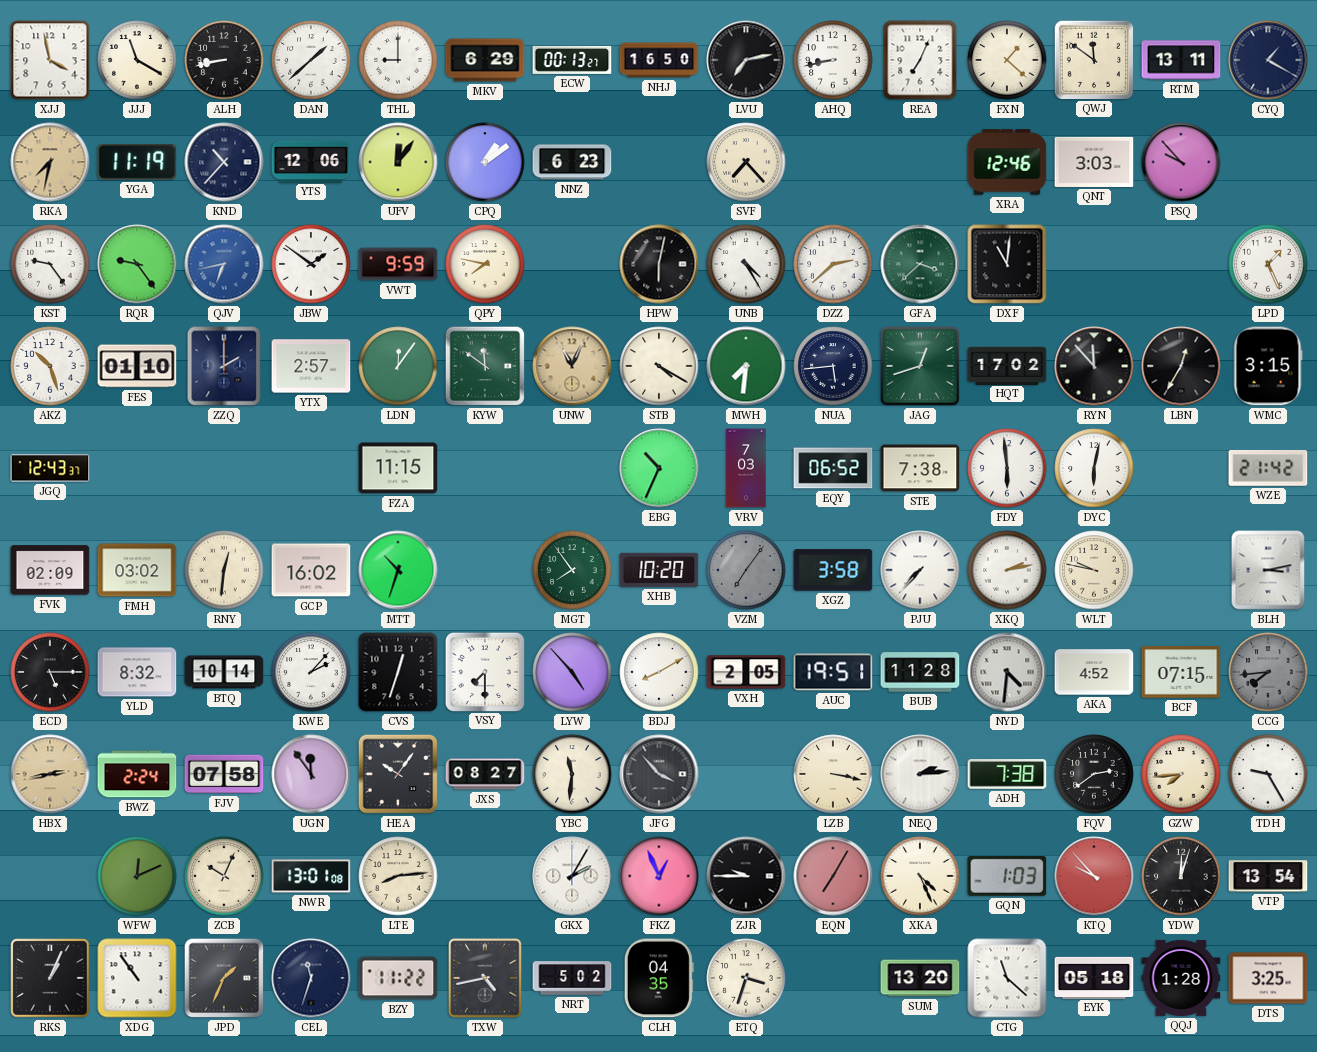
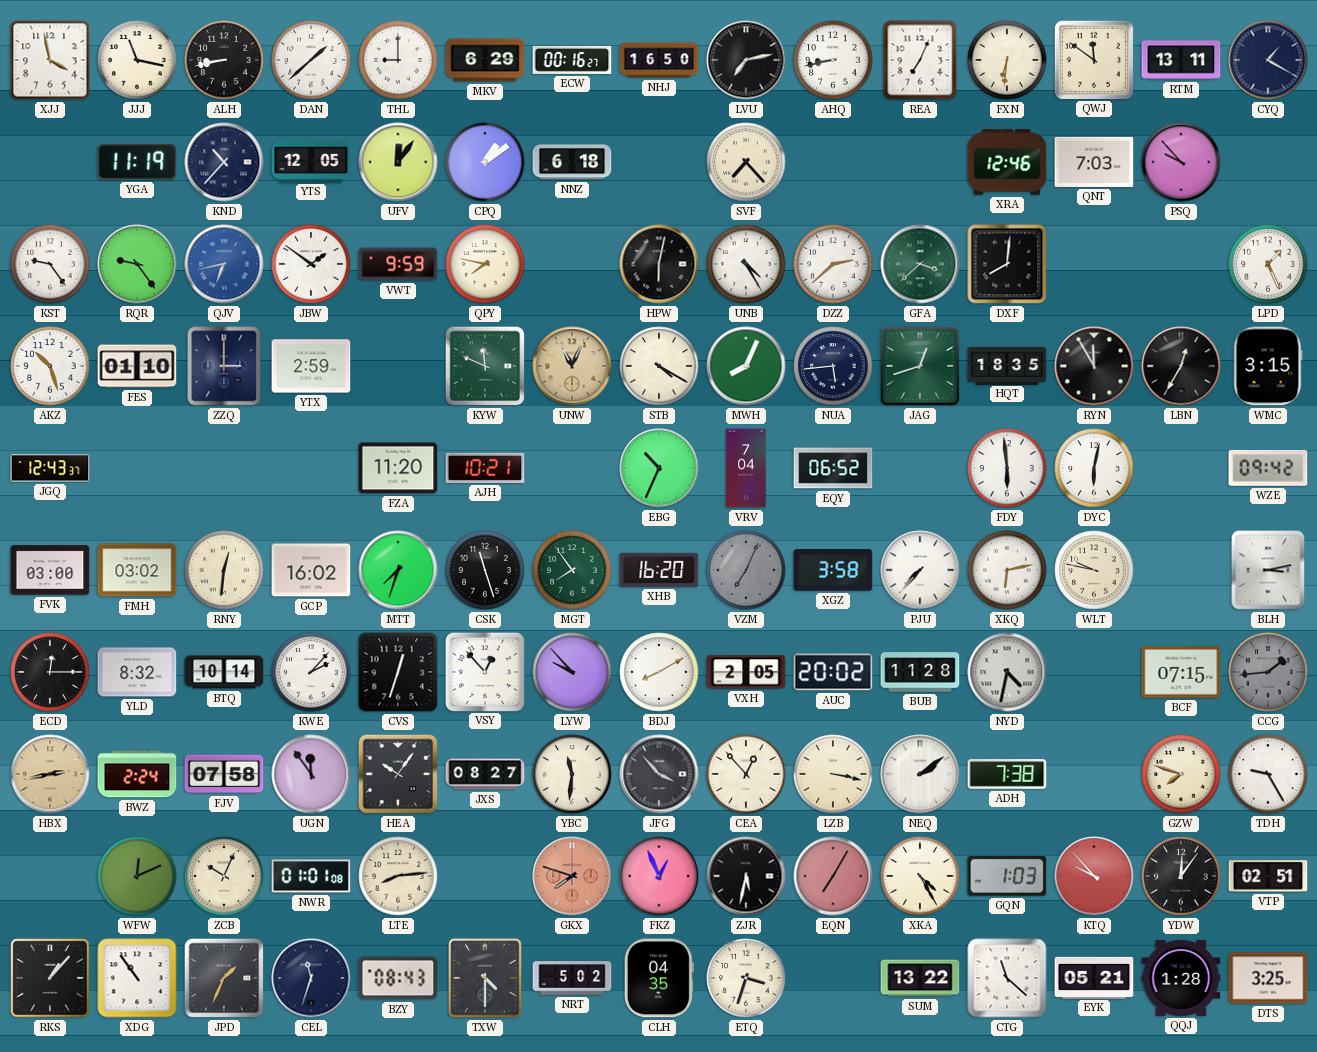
JJJ: 11:20 -> 11:17 (137, 60)
ECW: 00:13 -> 00:16 (572, 60)
FXN: 1:22 -> 6:31 (1007, 60)
RKA: 7:32 -> none (50, 162)
YTS: 12:06 -> 12:05 (311, 161)
NNZ: 6:23 -> 6:18 (572, 162)
QNT: 3:03 -> 7:03 (1094, 162)
DXF: 11:01 -> 8:01 (1007, 264)
ZZQ: 2:00 -> 3:00 (224, 366)
YTX: 2:57 -> 2:59 (311, 366)
LDN: 12:06 -> none (398, 366)
KYW: 11:51 -> 11:49 (485, 366)
MWH: 7:31 -> 8:04 (746, 366)
HQT: 17:02 -> 18:35 (1007, 365)
RYN: 11:53 -> 11:55 (1094, 366)
FZA: 11:15 -> 11:20 (398, 468)
AJH: none -> 10:21 (485, 468)
VRV: 7:03 -> 7:04 (746, 468)
STE: 7:38 -> none (920, 468)
WZE: 21:42 -> 09:42 (1268, 468)
FVK: 02:09 -> 03:00 (50, 570)
MTT: 10:33 -> 7:33 (398, 570)
CSK: none -> 11:27 (485, 570)
XHB: 10:20 -> 16:20 (659, 570)
VZM: 7:06 -> 7:04 (746, 570)
XKQ: 2:13 -> 6:13 (1007, 570)
ECD: 5:15 -> 12:15 (50, 672)
VSY: 7:30 -> 12:53 (484, 671)
LYW: 4:53 -> 9:53 (572, 672)
AUC: 19:51 -> 20:02 (833, 672)
NYD: 4:31 -> 4:32 (1007, 672)
AKA: 4:52 -> none (1094, 672)
CCG: 7:44 -> 1:44 (1268, 672)
CEA: none -> 12:53 (746, 774)
NEQ: 2:14 -> 2:09 (920, 774)
FQV: 2:39 -> none (1094, 774)
GZW: 7:44 -> 7:48 (1181, 774)
NWR: 13:01 -> 01:01 (311, 876)
GKX: 2:05 -> 7:48 (572, 876)
GKX dial: white -> salmon (572, 876)
ZJR: 9:45 -> 5:32 (746, 876)
XKA: 4:26 -> 4:25 (920, 876)
YDW: 12:03 -> 12:06 (1181, 876)
VTP: 13:54 -> 02:51 (1268, 876)
RKS: 1:04 -> 1:07 (50, 978)
BZY: 11:22 -> 08:43 (398, 978)
TXW: 4:43 -> 4:30 (485, 978)
SUM: 13:20 -> 13:22 (920, 978)
EYK: 05:18 -> 05:21 (1094, 977)
